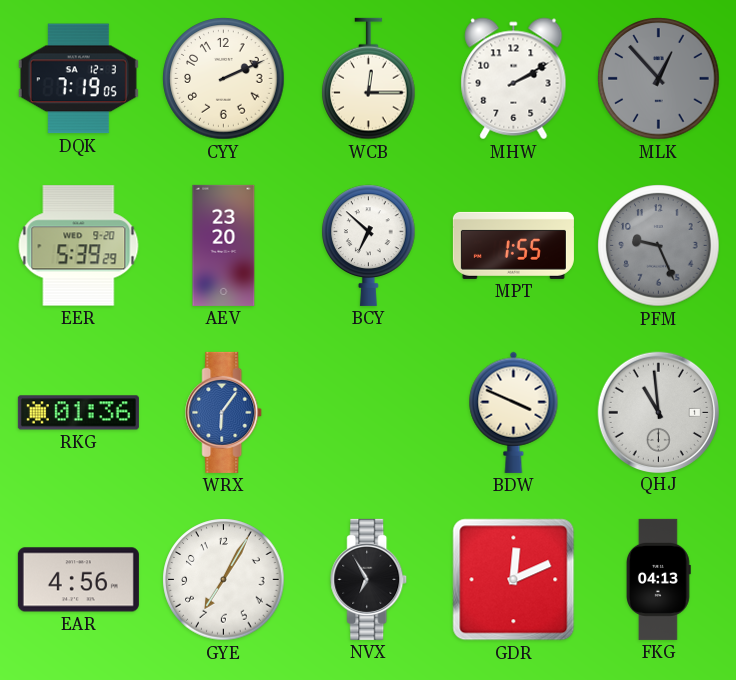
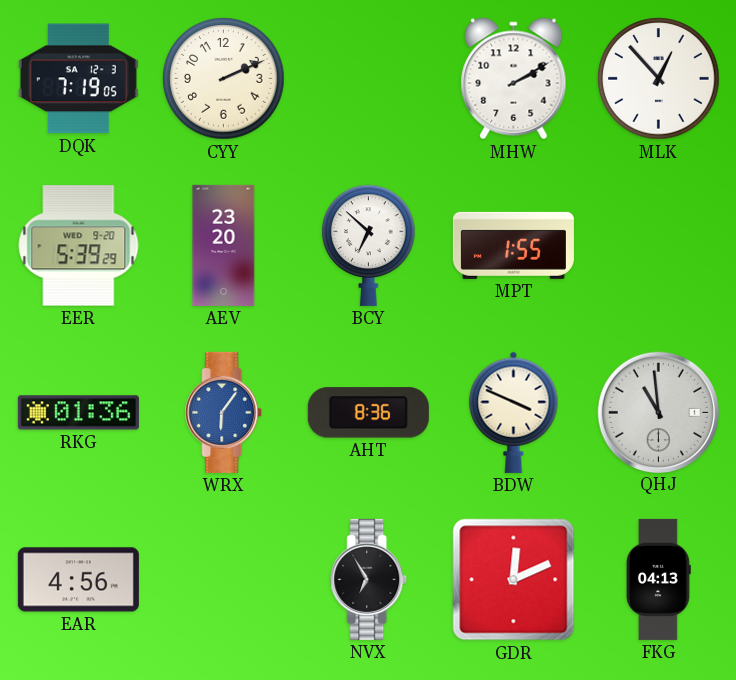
WCB: 12:15 -> none (369, 79)
MLK dial: grey -> white (659, 79)
PFM: 9:26 -> none (659, 246)
AHT: none -> 8:36 (368, 413)
GYE: 7:05 -> none (224, 580)
